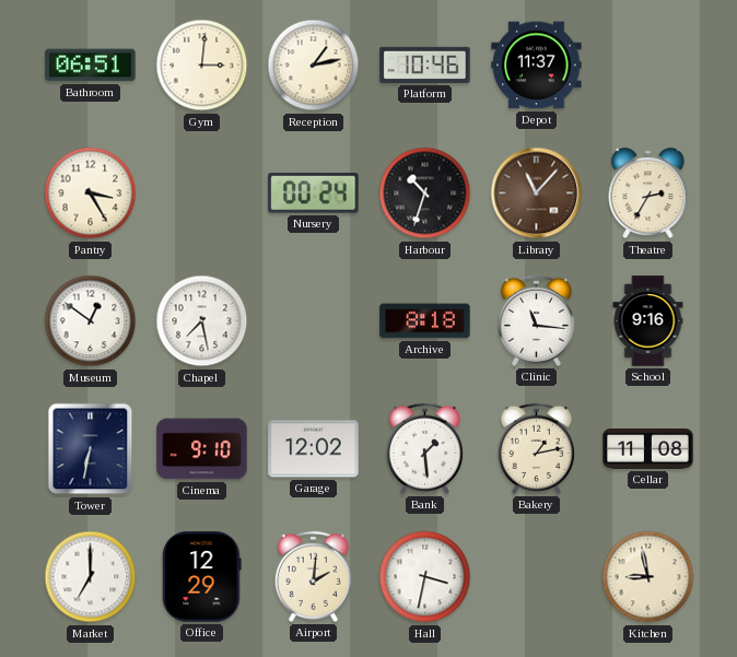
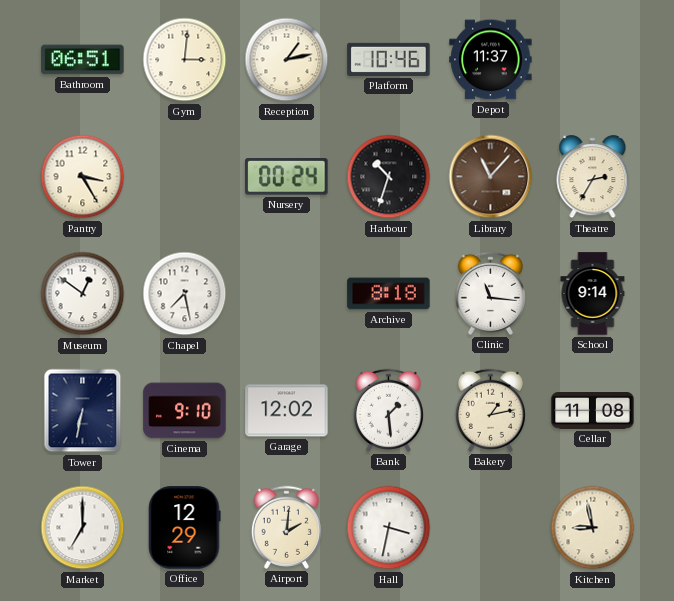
School: 9:16 -> 9:14 (593, 294)
